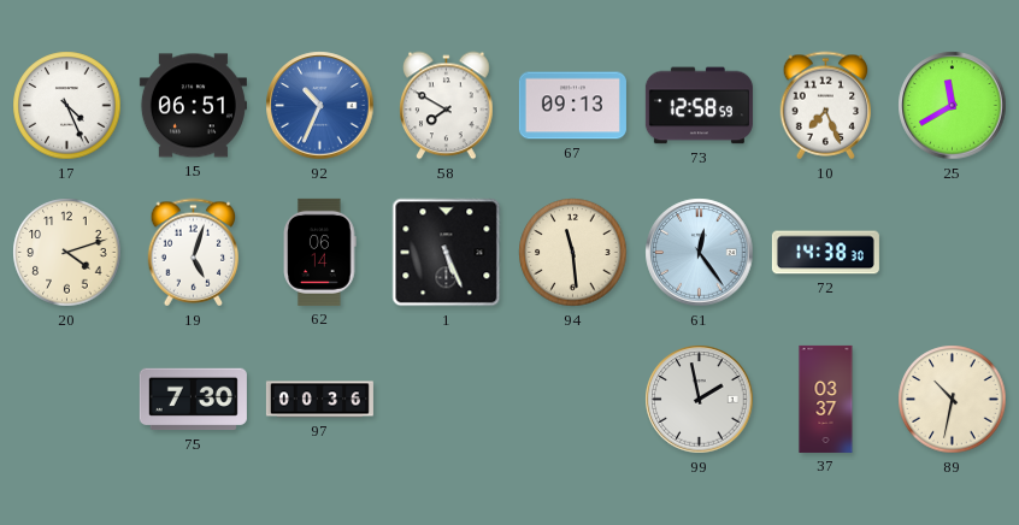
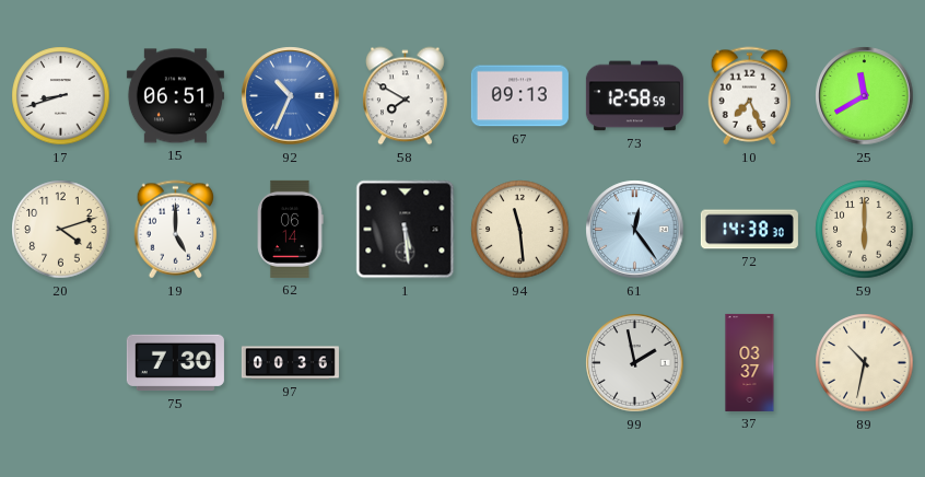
17: 4:26 -> 8:42 (61, 96)
19: 5:03 -> 5:00 (176, 230)
1: 5:26 -> 5:29 (406, 230)
59: none -> 6:00 (865, 230)
